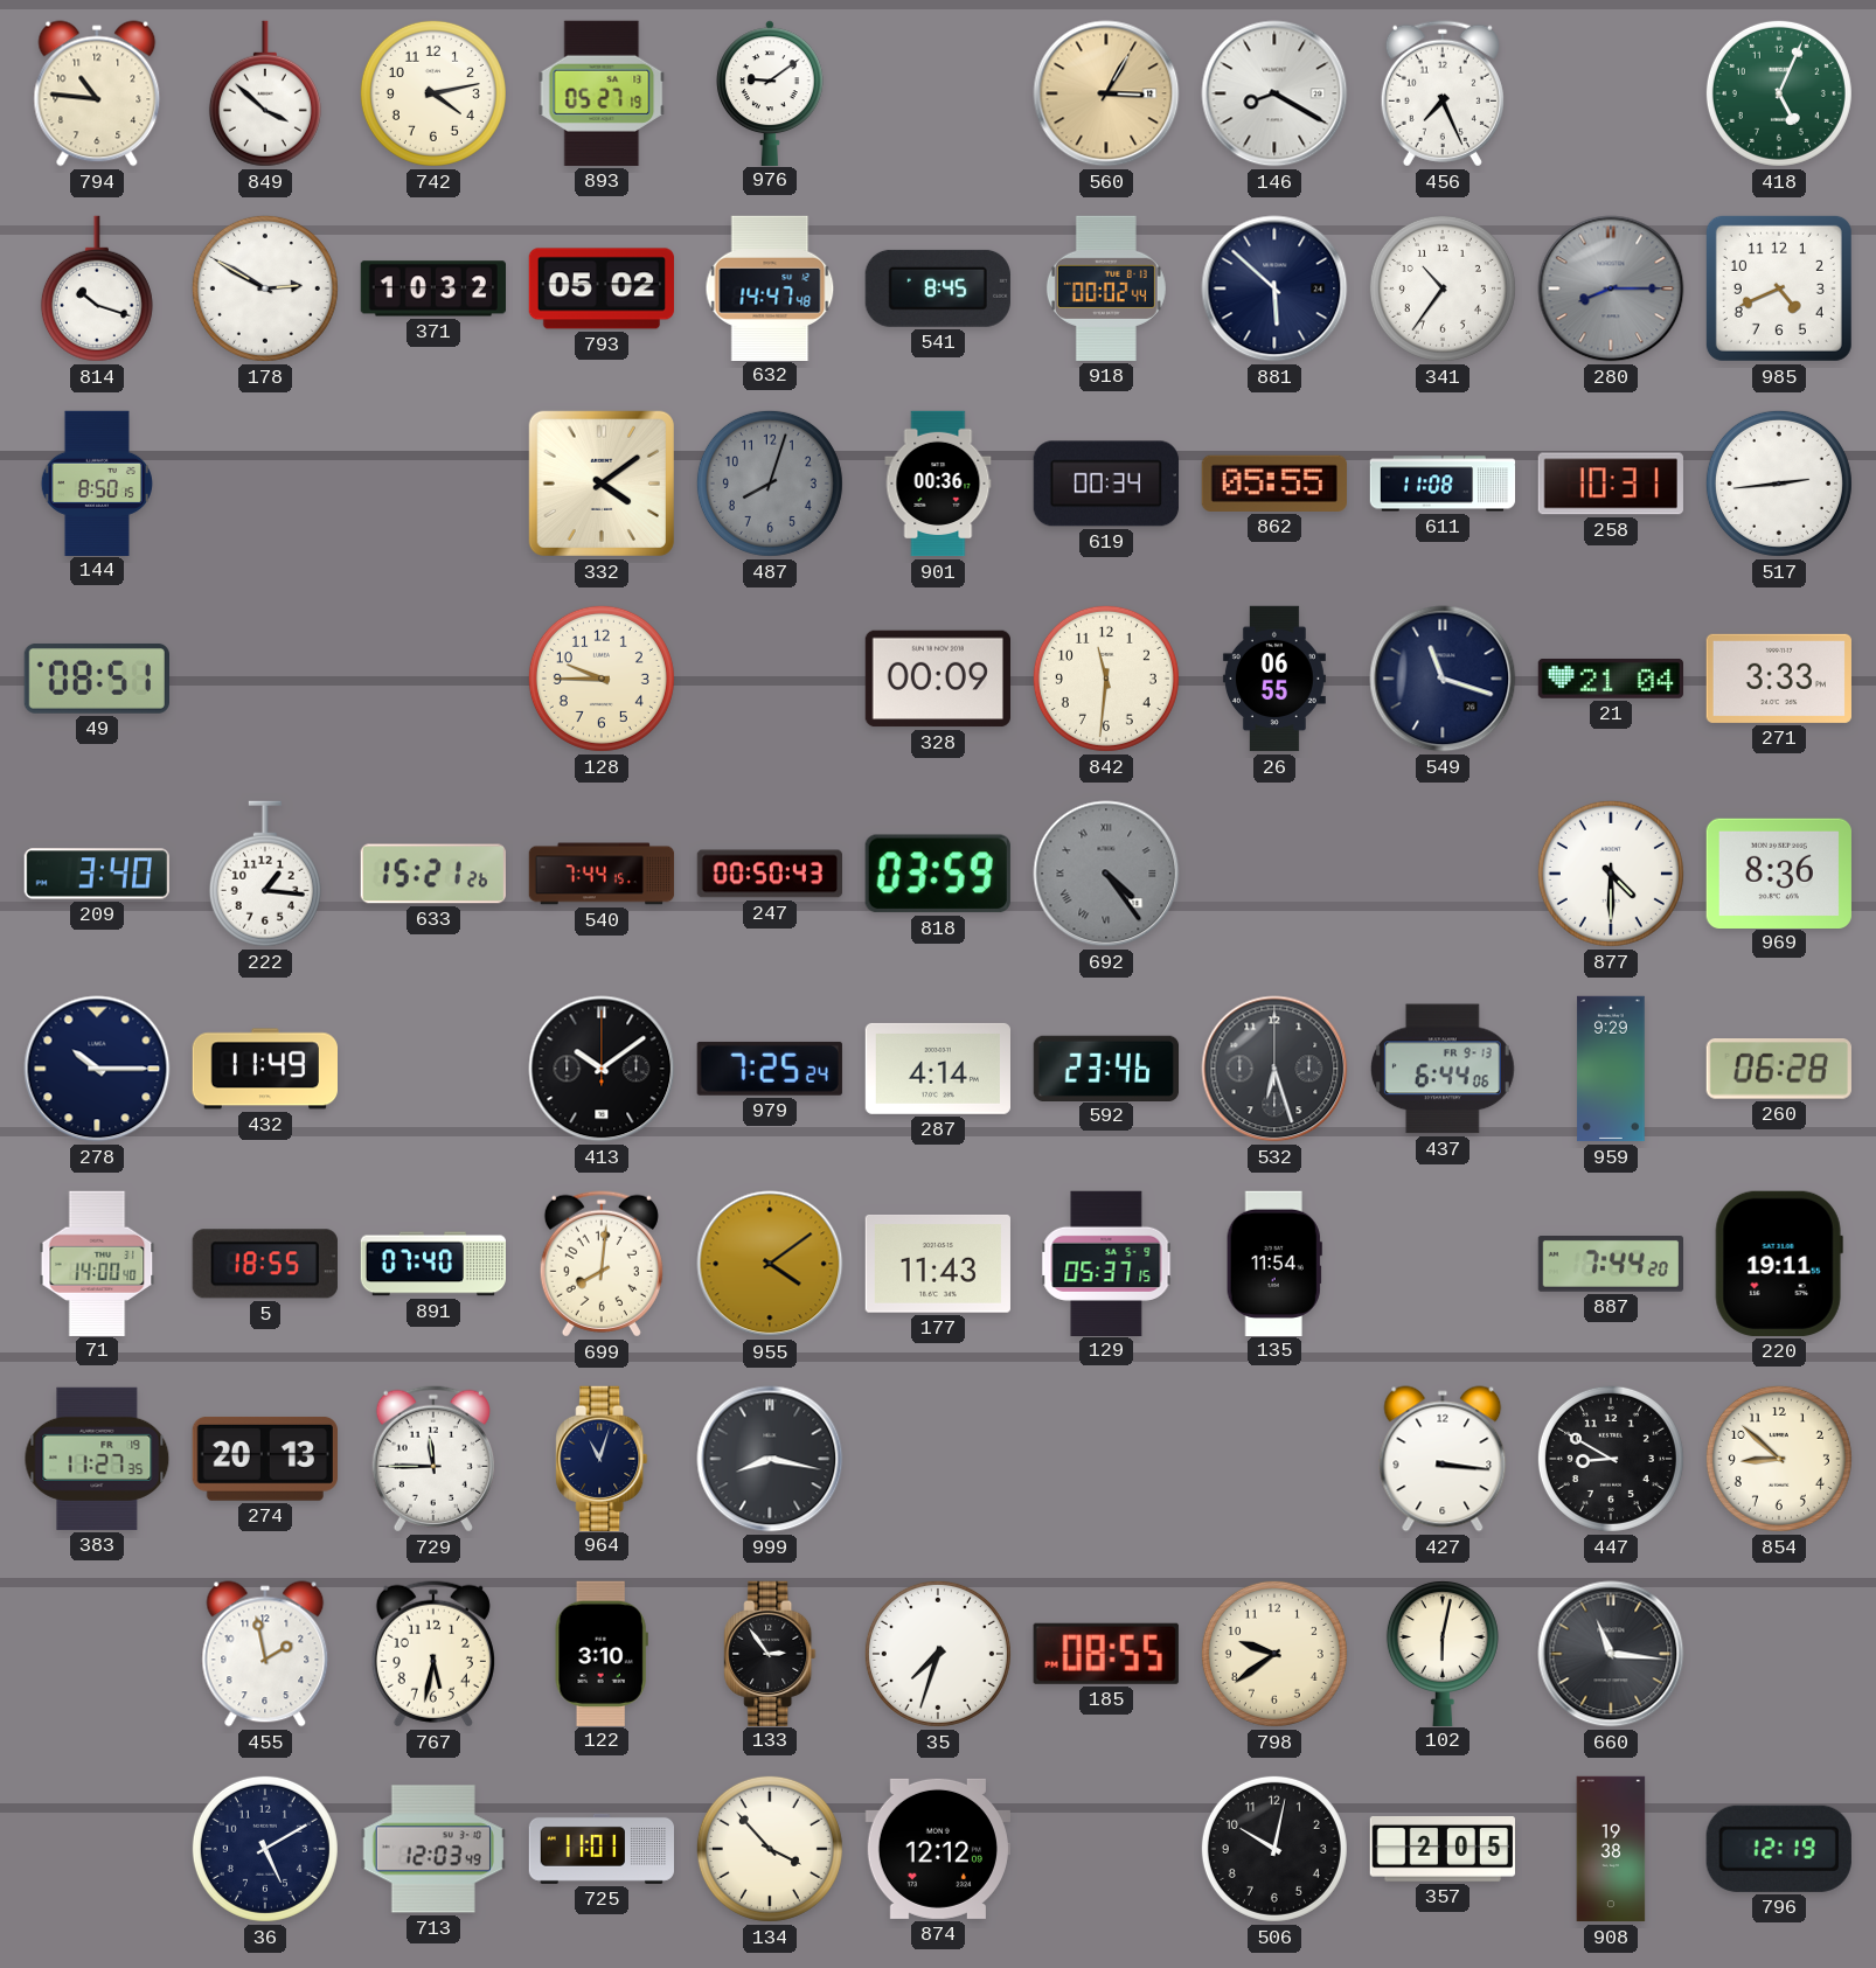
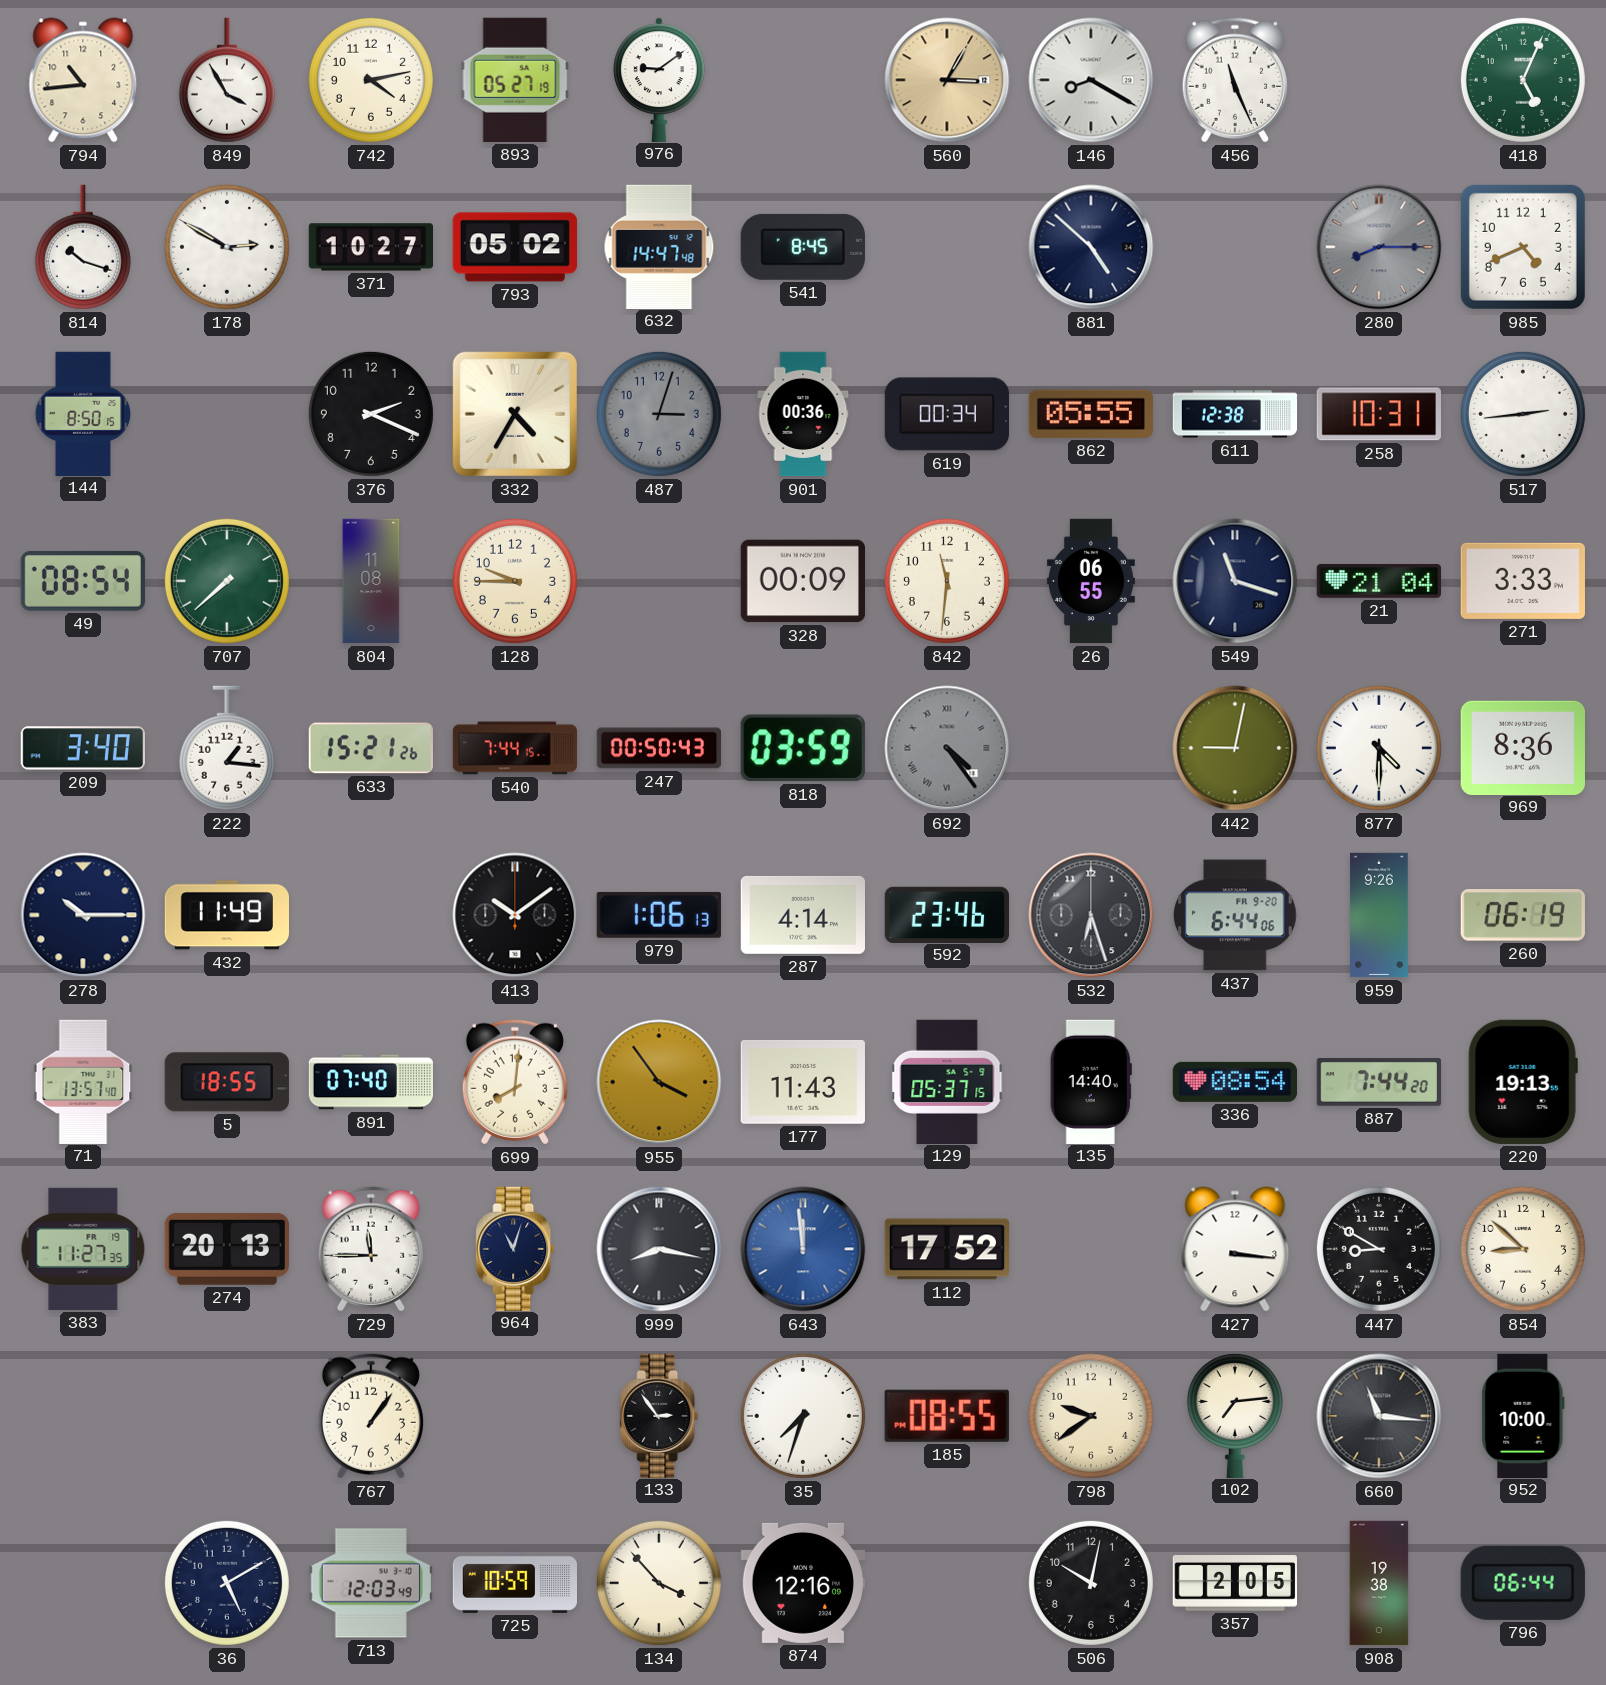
794: 10:46 -> 10:44 (83, 80)
849: 3:52 -> 3:55 (227, 80)
456: 7:26 -> 11:26 (1235, 80)
371: 10:32 -> 10:27 (370, 247)
918: 00:02 -> none (1106, 288)
881: 5:52 -> 4:52 (1091, 247)
341: 10:36 -> none (1443, 288)
376: none -> 2:19 (371, 414)
332: 4:09 -> 4:35 (515, 414)
487: 8:03 -> 3:03 (659, 414)
611: 11:08 -> 12:38 (1235, 414)
49: 08:51 -> 08:54 (83, 581)
707: none -> 7:38 (227, 581)
804: none -> 11:08 (371, 581)
442: none -> 9:02 (1235, 748)
979: 7:25 -> 1:06 (659, 915)
437 date: FR 9-13 -> FR 9-20 (1235, 915)
959: 9:29 -> 9:26 (1379, 915)
260: 06:28 -> 06:19 (1523, 916)
71: 14:00 -> 13:57 (83, 1081)
955: 4:09 -> 3:54 (659, 1082)
135: 11:54 -> 14:40 (1091, 1081)
336: none -> 08:54 (1234, 1082)
220: 19:11 -> 19:13 (1523, 1082)
643: none -> 11:59 (803, 1249)
112: none -> 17:52 (946, 1249)
455: 1:58 -> none (265, 1654)
767: 5:32 -> 1:06 (371, 1416)
122: 3:10 -> none (602, 1653)
102: 6:02 -> 7:14 (1235, 1416)
952: none -> 10:00 (1523, 1415)
725: 11:01 -> 10:59 (515, 1583)
874: 12:12 -> 12:16 (802, 1583)
796: 12:19 -> 06:44 (1523, 1583)
